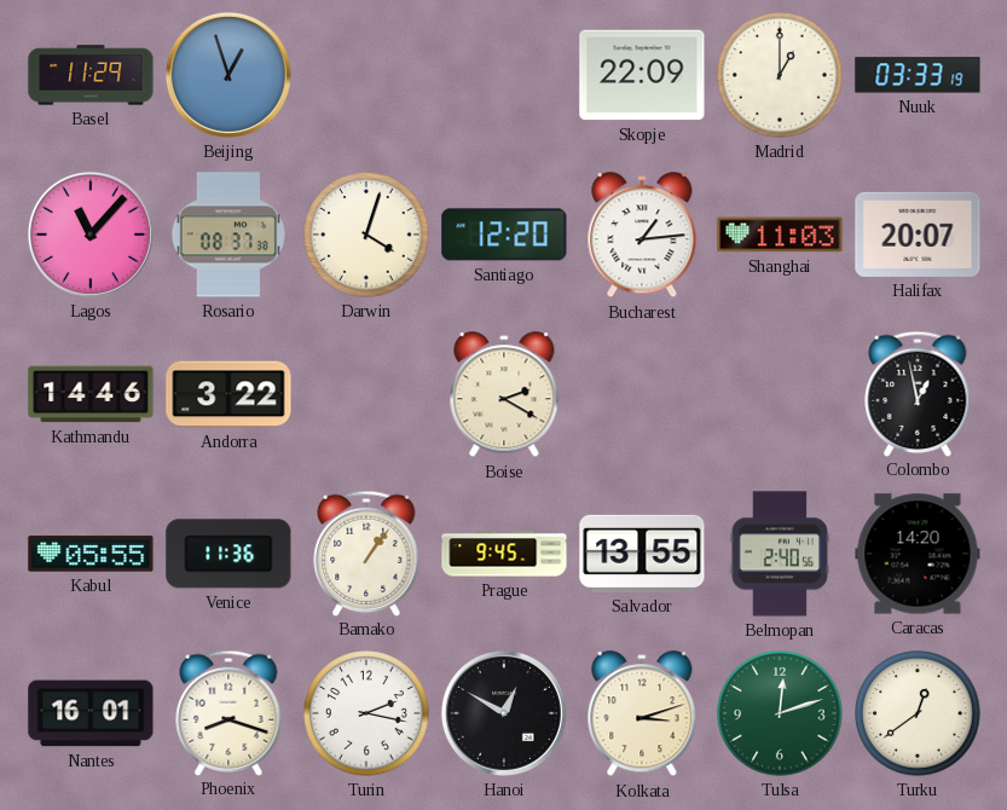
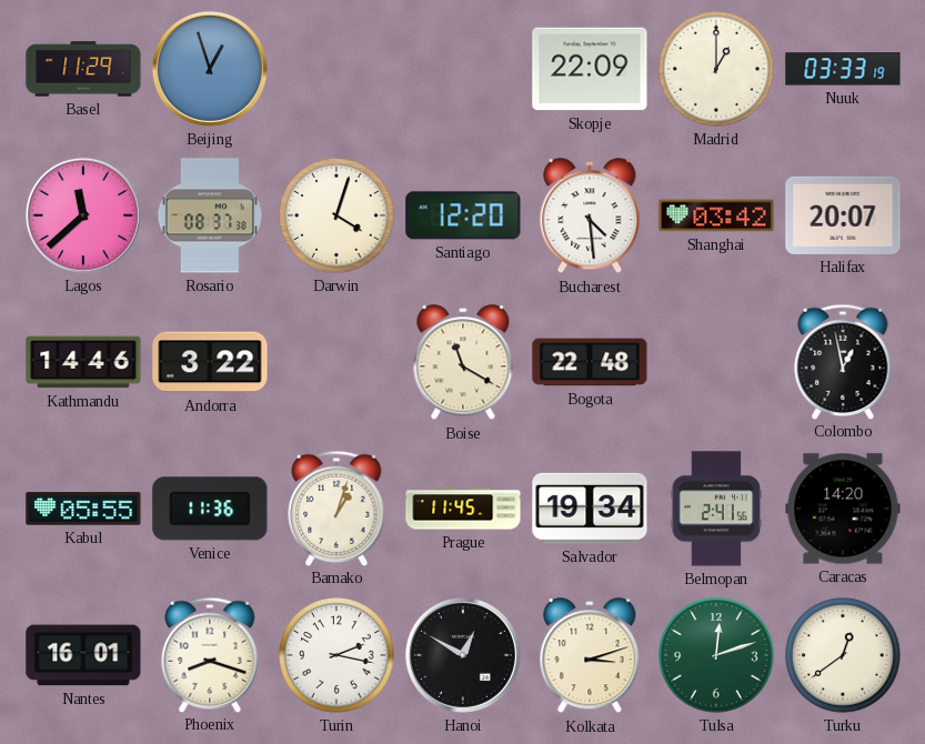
Lagos: 11:07 -> 11:38 (83, 215)
Bucharest: 1:14 -> 4:29 (590, 217)
Shanghai: 11:03 -> 03:42 (716, 215)
Boise: 2:20 -> 11:20 (463, 363)
Bogota: none -> 22:48 (590, 362)
Bamako: 1:06 -> 1:03 (336, 507)
Prague: 9:45 -> 11:45 (463, 509)
Salvador: 13:55 -> 19:34 (590, 509)
Belmopan: 2:40 -> 2:41 (716, 509)
